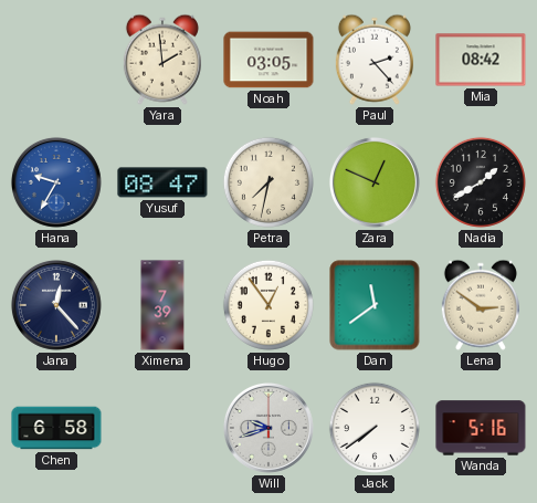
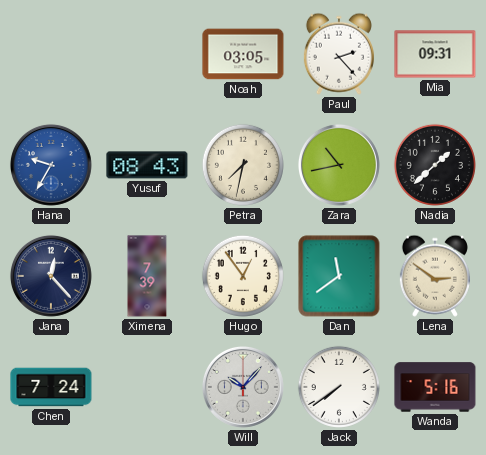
Yara: 1:59 -> none (162, 60)
Mia: 08:42 -> 09:31 (435, 54)
Yusuf: 08:47 -> 08:43 (147, 165)
Zara: 12:49 -> 10:43 (339, 165)
Nadia: 1:40 -> 1:38 (435, 165)
Chen: 6:58 -> 7:24 (51, 387)
Will: 9:42 -> 10:07 (243, 387)
